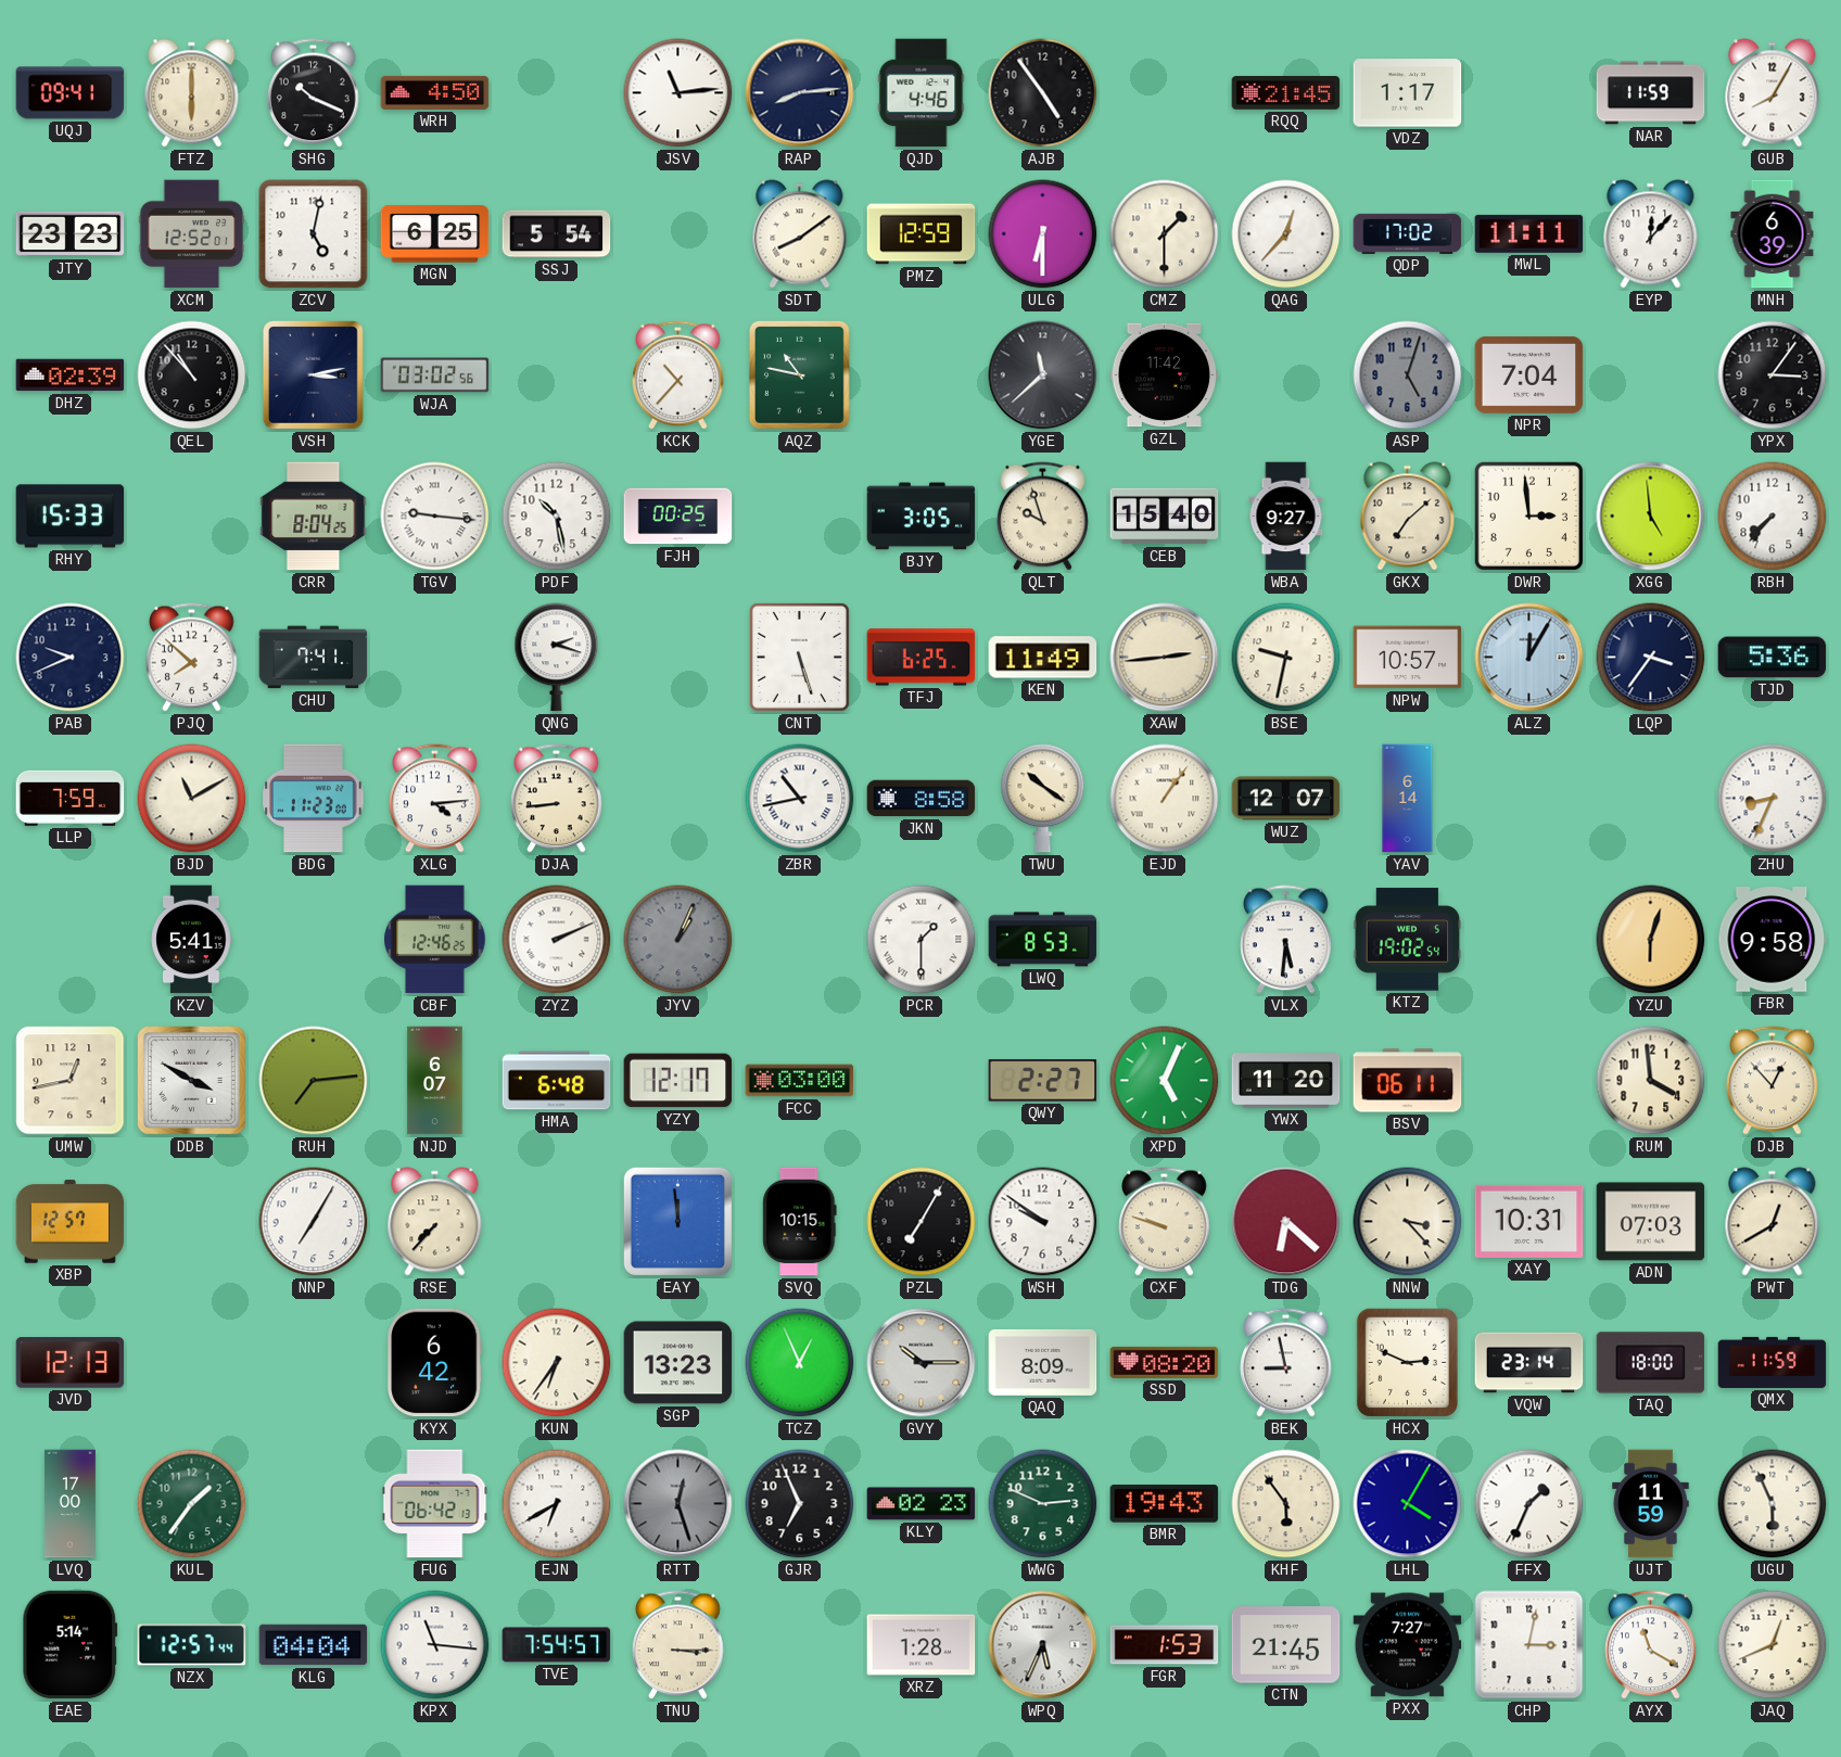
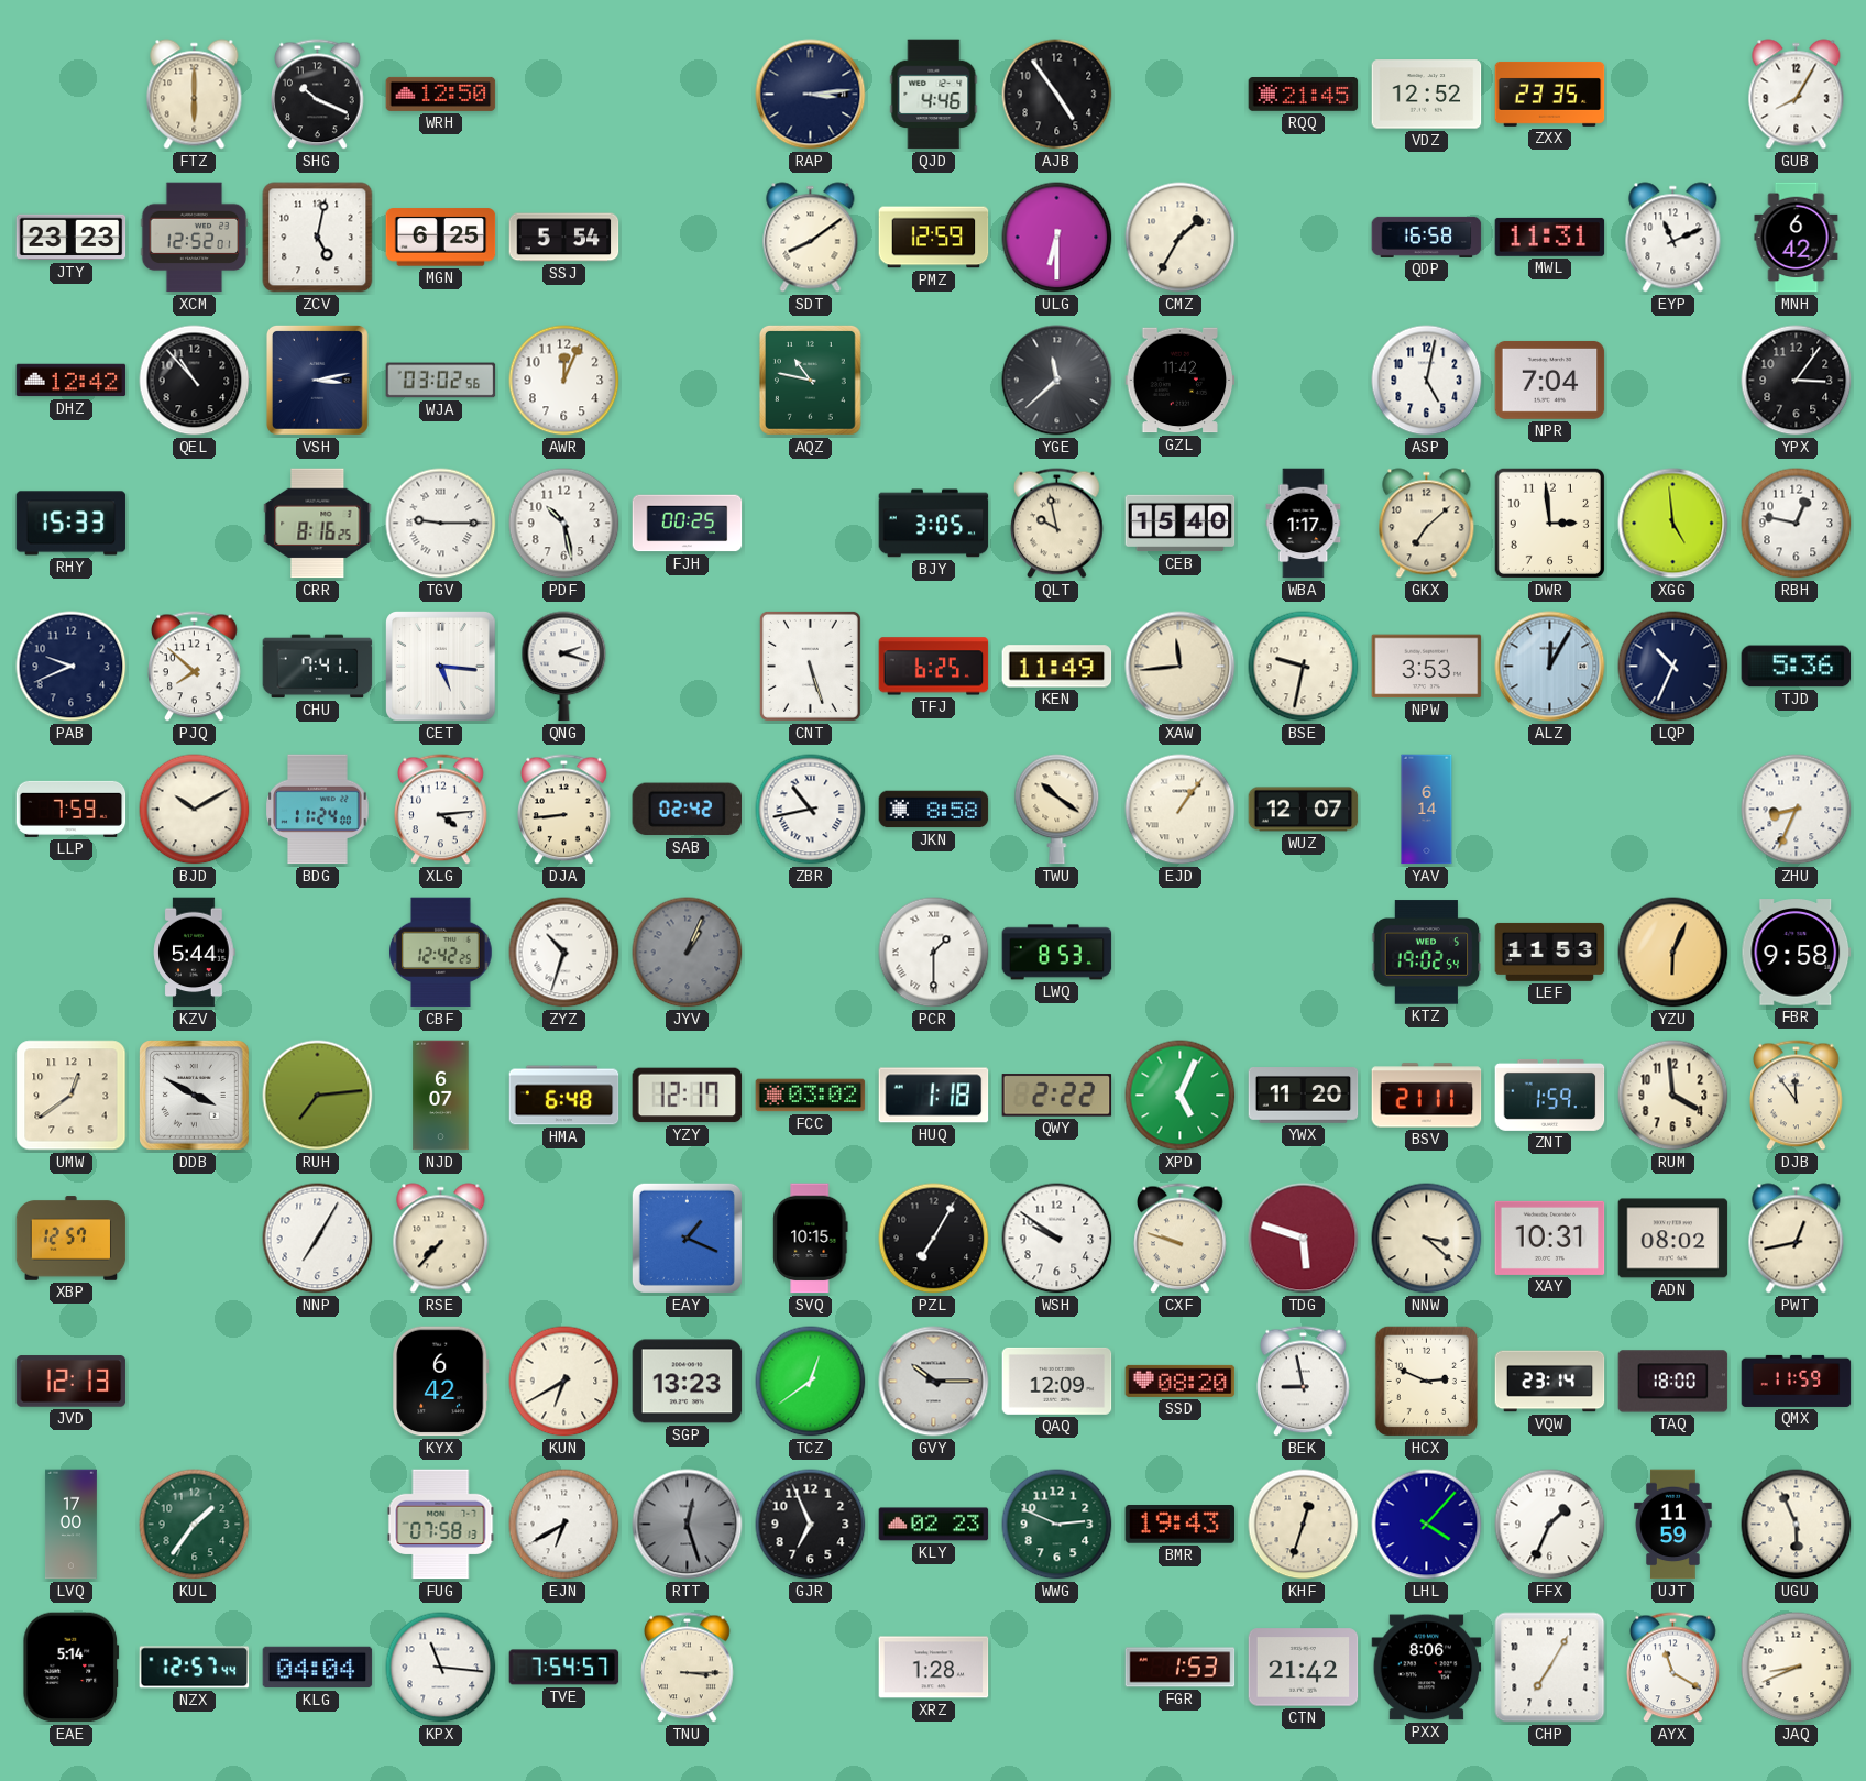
UQJ: 09:41 -> none (71, 93)
WRH: 4:50 -> 12:50 (441, 94)
JSV: 11:14 -> none (678, 93)
RAP: 8:14 -> 3:14 (811, 95)
VDZ: 1:17 -> 12:52 (1427, 95)
ZXX: none -> 23:35 (1550, 94)
NAR: 11:59 -> none (1651, 93)
CMZ: 1:30 -> 1:35 (1181, 238)
QAG: 12:37 -> none (1286, 234)
QDP: 17:02 -> 16:58 (1427, 237)
MWL: 11:11 -> 11:31 (1550, 237)
EYP: 12:07 -> 11:11 (1673, 238)
MNH: 6:39 -> 6:42 (1797, 238)
DHZ: 02:39 -> 12:42 (72, 381)
AWR: none -> 12:04 (564, 381)
KCK: 10:37 -> none (678, 375)
ASP: 5:03 -> 5:02 (1427, 381)
ASP dial: grey -> white (1427, 381)
CRR: 8:04 -> 8:16 (318, 524)
TGV: 9:16 -> 9:15 (441, 524)
QLT: 9:57 -> 9:58 (1057, 524)
WBA: 9:27 -> 1:17 (1304, 524)
RBH: 7:37 -> 12:47 (1797, 524)
CET: none -> 5:16 (441, 667)
XAW: 2:44 -> 11:44 (1181, 667)
NPW: 10:57 -> 3:53 (1427, 667)
LQP: 3:36 -> 10:34 (1673, 667)
BJD: 11:10 -> 10:10 (195, 810)
BDG: 11:23 -> 11:24 (318, 810)
SAB: none -> 02:42 (687, 810)
KZV: 5:41 -> 5:44 (195, 953)
CBF: 12:46 -> 12:42 (441, 953)
ZYZ: 2:11 -> 10:33 (564, 953)
VLX: 5:31 -> none (1286, 940)
LEF: none -> 11:53 (1550, 952)
YZU: 6:03 -> 6:04 (1673, 953)
UMW: 12:43 -> 12:39 (72, 1096)
FCC: 03:00 -> 03:02 (811, 1096)
HUQ: none -> 1:18 (934, 1096)
QWY: 2:27 -> 2:22 (1057, 1096)
BSV: 06:11 -> 21:11 (1427, 1096)
ZNT: none -> 1:59 (1550, 1095)
DJB: 12:53 -> 11:54 (1797, 1096)
EAY: 11:59 -> 1:19 (687, 1238)
TDG: 6:22 -> 5:48 (1304, 1239)
NNW: 3:23 -> 3:22 (1427, 1239)
ADN: 07:03 -> 08:02 (1673, 1239)
PWT: 12:40 -> 12:43 (1797, 1239)
KUN: 6:36 -> 6:40 (564, 1382)
TCZ: 12:56 -> 12:39 (811, 1382)
QAQ: 8:09 -> 12:09 (1057, 1381)
FUG: 06:42 -> 07:58 (441, 1525)
KHF: 5:54 -> 12:33 (1304, 1525)
LHL: 4:05 -> 4:07 (1427, 1525)
WPQ: 5:34 -> none (1043, 1645)
CTN: 21:45 -> 21:42 (1304, 1668)
PXX: 7:27 -> 8:06 (1427, 1668)
CHP: 3:02 -> 7:05 (1550, 1668)
JAQ: 12:41 -> 8:41 (1797, 1668)
